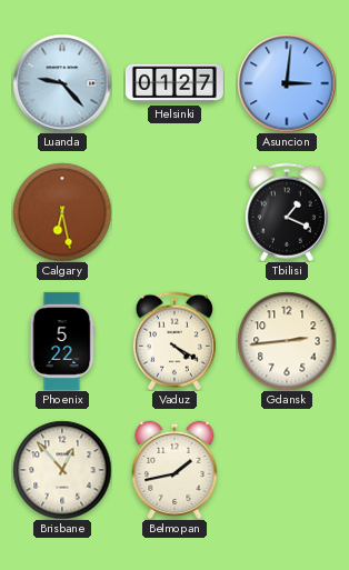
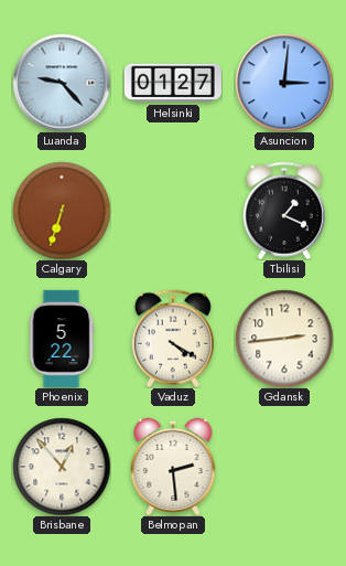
Calgary: 6:28 -> 6:33 (62, 211)
Belmopan: 1:43 -> 2:29 (173, 467)
